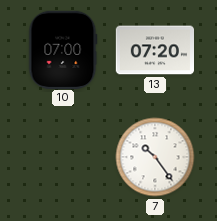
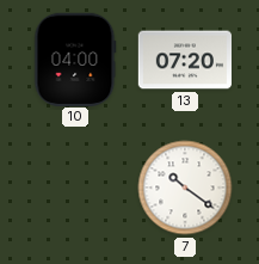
10: 07:00 -> 04:00 (75, 59)
7: 10:24 -> 10:21 (185, 188)
